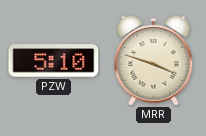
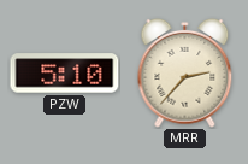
MRR: 3:48 -> 2:37 (185, 72)
